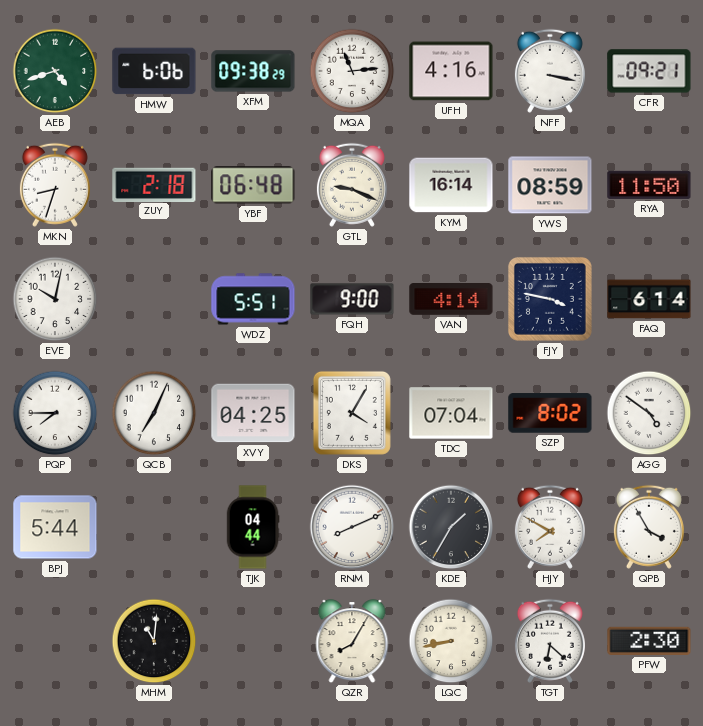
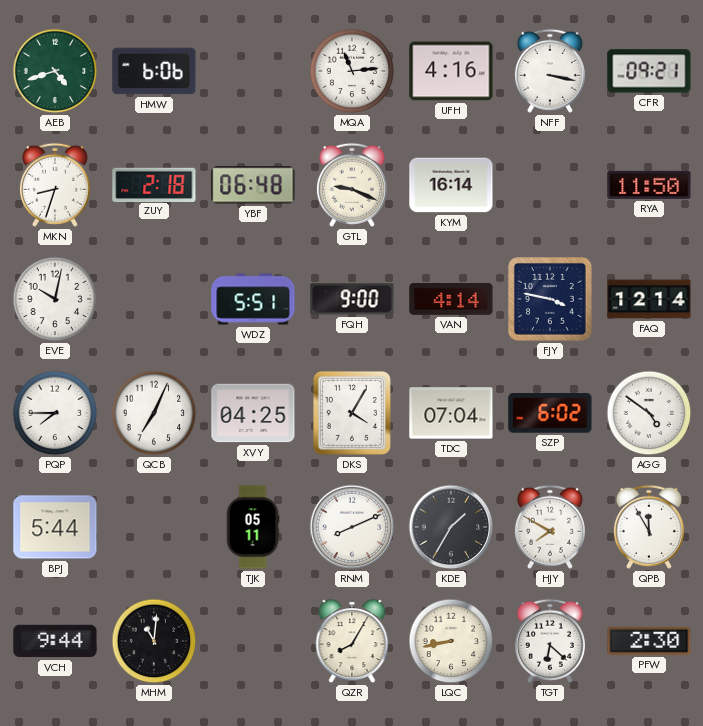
XFM: 09:38 -> none (253, 71)
YWS: 08:59 -> none (550, 185)
FAQ: 6:14 -> 12:14 (649, 299)
SZP: 8:02 -> 6:02 (550, 413)
TJK: 04:44 -> 05:11 (253, 527)
QPB: 3:55 -> 11:55 (649, 527)
VCH: none -> 9:44 (55, 641)
